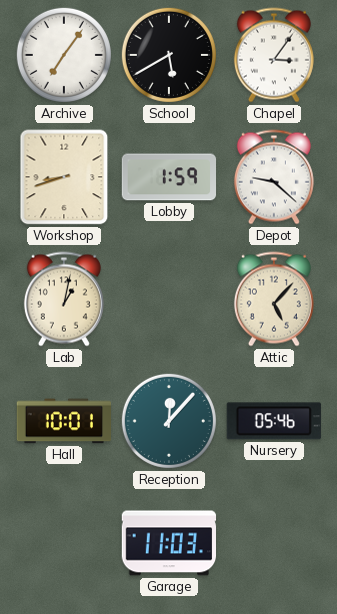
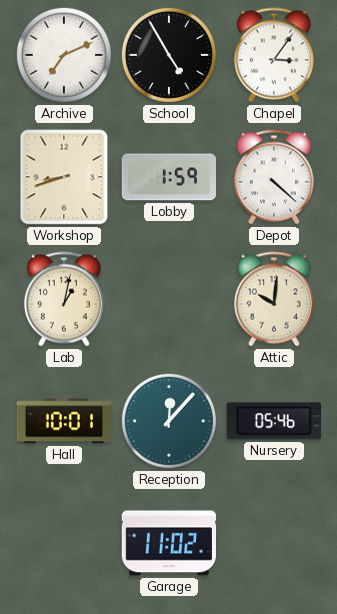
Archive: 7:06 -> 7:11 (64, 55)
School: 5:40 -> 4:55 (169, 55)
Depot: 9:22 -> 4:22 (274, 177)
Attic: 5:07 -> 10:01 (274, 299)
Garage: 11:03 -> 11:02 (169, 543)
